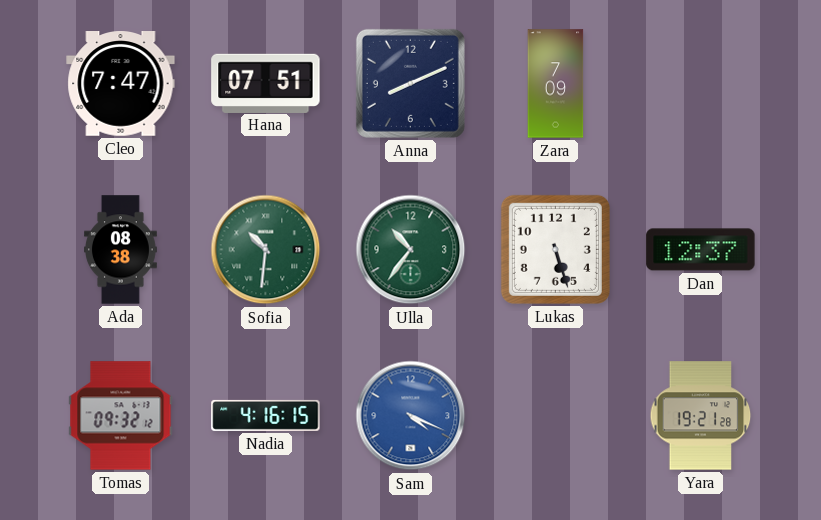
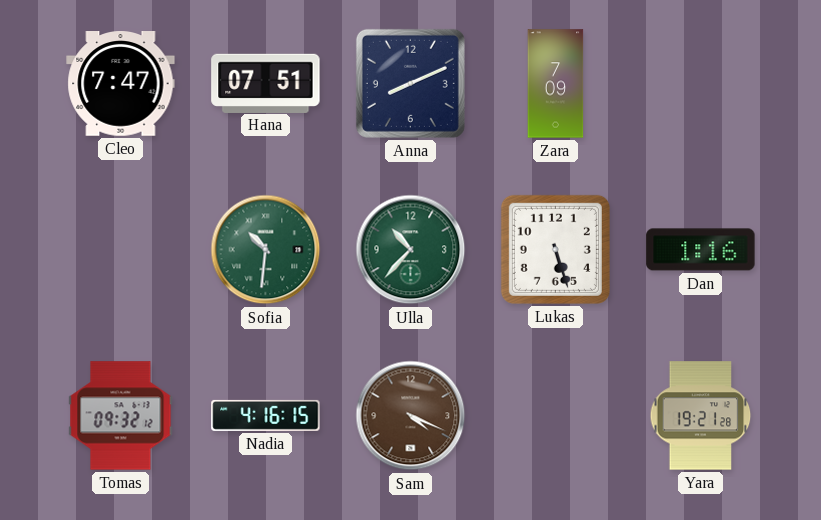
Ada: 08:38 -> none (121, 250)
Ulla: 10:36 -> 10:37 (411, 250)
Dan: 12:37 -> 1:16 (701, 250)
Sam dial: blue -> brown (411, 416)
